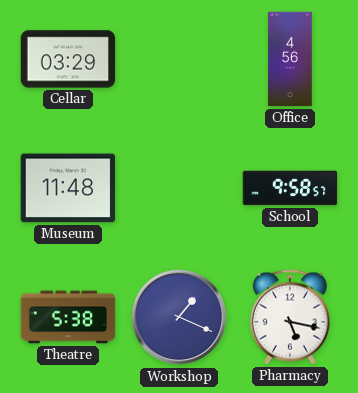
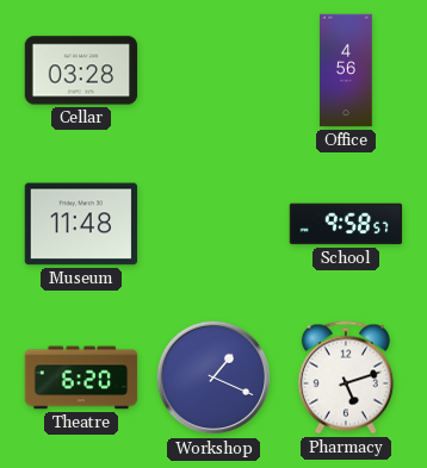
Cellar: 03:29 -> 03:28 (81, 70)
Theatre: 5:38 -> 6:20 (81, 377)
Pharmacy: 5:17 -> 5:12 (346, 377)
